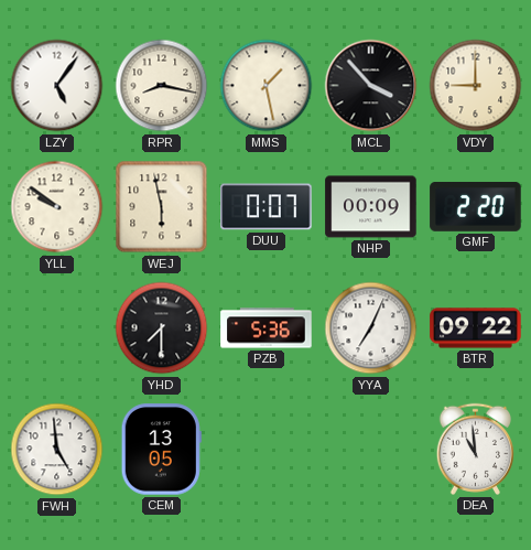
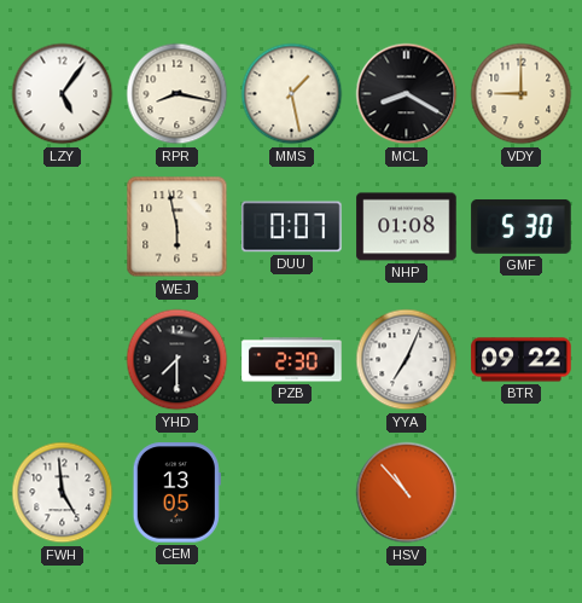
MCL: 3:53 -> 8:20 (407, 94)
YLL: 9:51 -> none (57, 207)
NHP: 00:09 -> 01:08 (407, 227)
GMF: 2:20 -> 5:30 (522, 227)
PZB: 5:36 -> 2:30 (292, 360)
HSV: none -> 10:53 (407, 493)
DEA: 10:59 -> none (475, 449)
